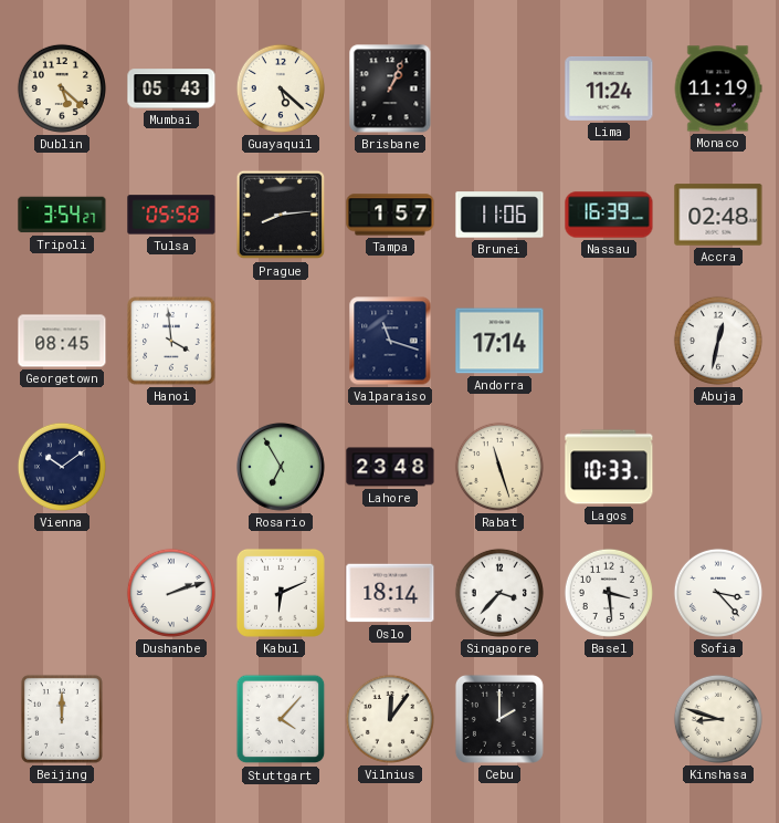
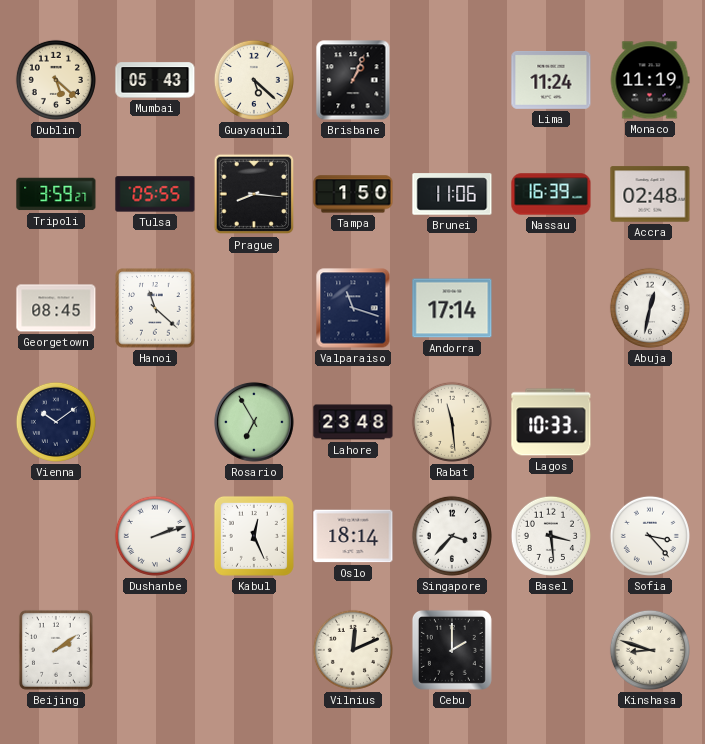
Tripoli: 3:54 -> 3:59 (56, 194)
Tulsa: 05:58 -> 05:55 (155, 194)
Prague: 8:14 -> 8:16 (254, 194)
Tampa: 1:57 -> 1:50 (353, 194)
Hanoi: 3:59 -> 11:22 (155, 308)
Rabat: 11:27 -> 11:29 (452, 422)
Kabul: 6:11 -> 12:26 (254, 536)
Beijing: 12:00 -> 2:09 (56, 650)
Stuttgart: 4:07 -> none (281, 719)
Vilnius: 12:06 -> 12:11 (353, 650)
